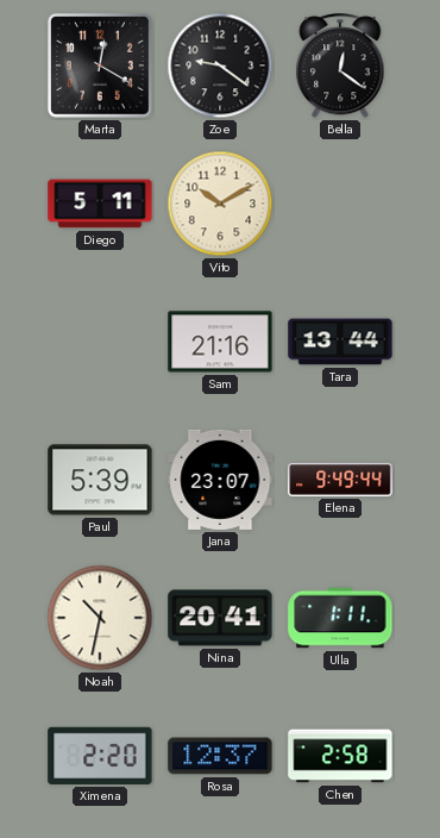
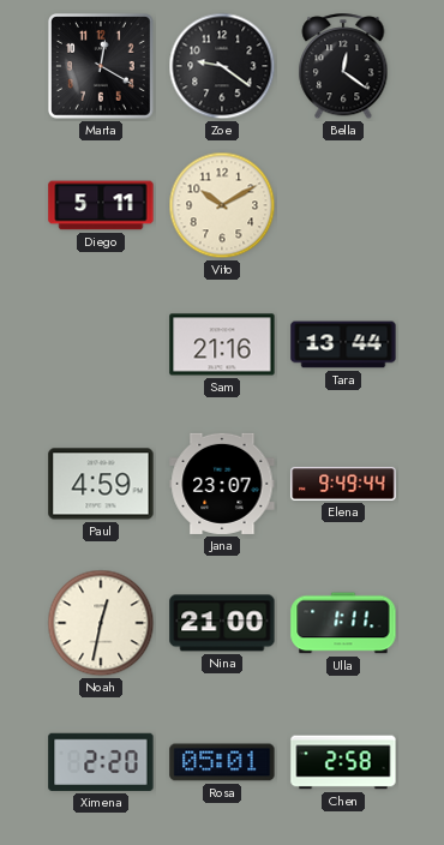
Paul: 5:39 -> 4:59 (101, 484)
Noah: 10:32 -> 12:32 (101, 623)
Nina: 20:41 -> 21:00 (222, 623)
Rosa: 12:37 -> 05:01 (222, 762)
